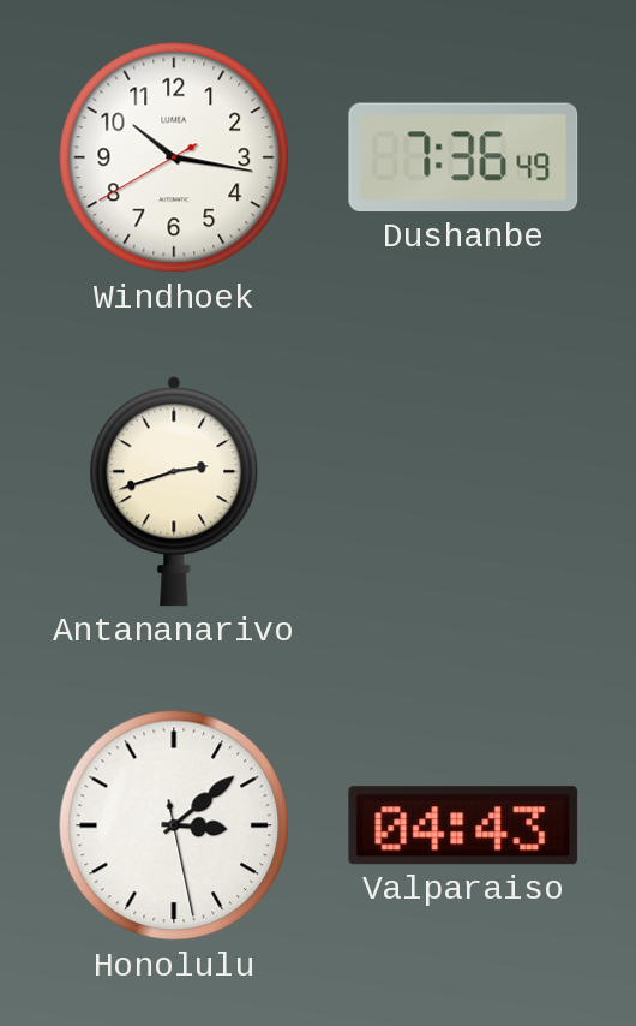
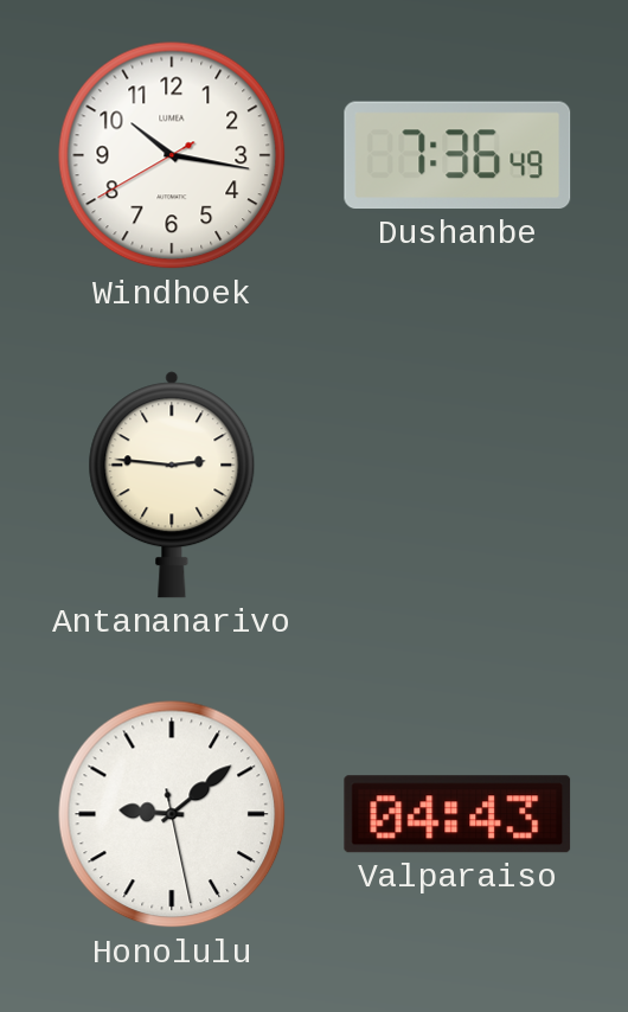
Antananarivo: 2:42 -> 2:46 (172, 485)
Honolulu: 3:08 -> 9:08 (172, 814)
